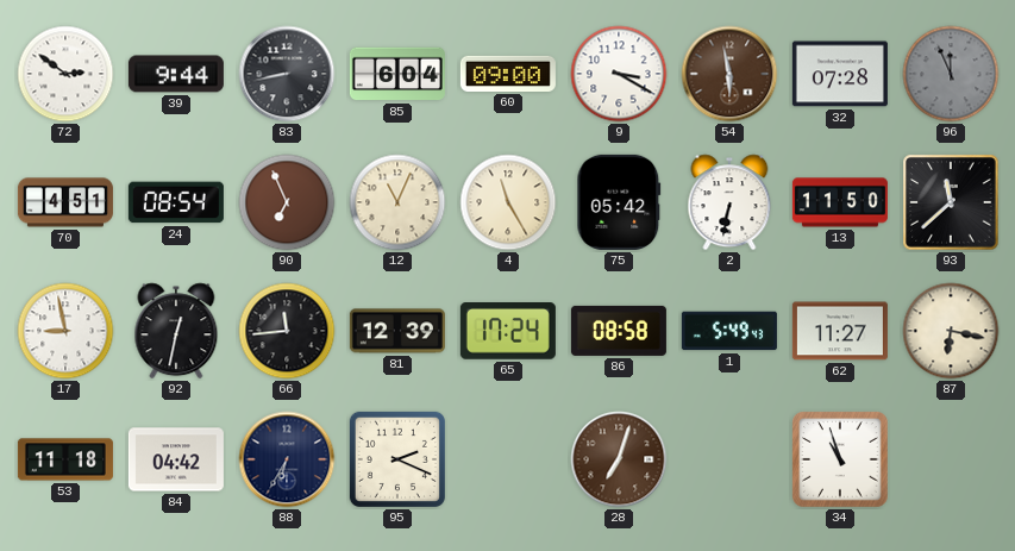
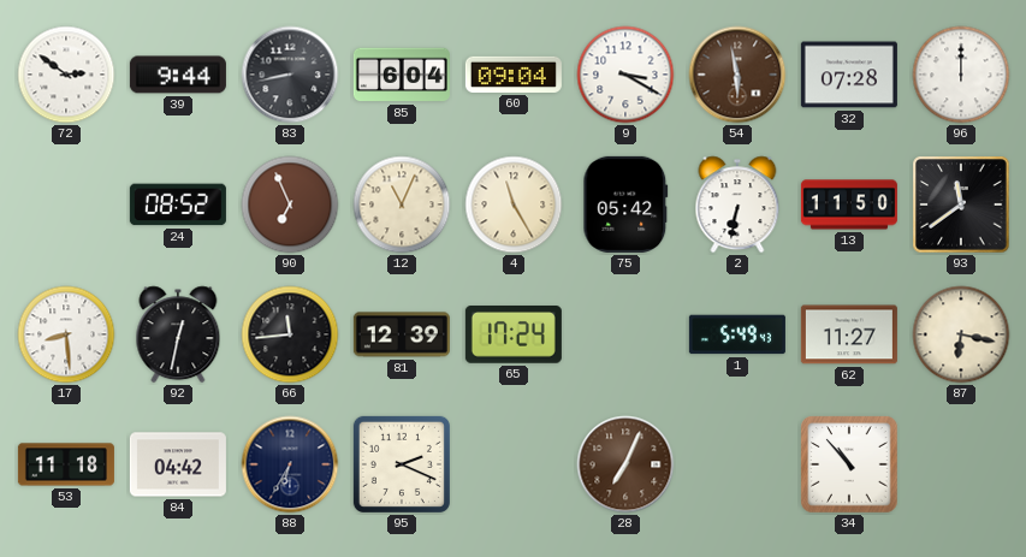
60: 09:00 -> 09:04 (514, 75)
96: 11:56 -> 12:00 (961, 75)
96 dial: grey -> white (961, 75)
70: 4:51 -> none (65, 202)
24: 08:54 -> 08:52 (178, 205)
93: 11:38 -> 11:39 (961, 205)
17: 8:58 -> 8:29 (66, 334)
86: 08:58 -> none (619, 331)
28: 7:03 -> 7:04 (625, 464)
34: 10:57 -> 10:53 (849, 464)
